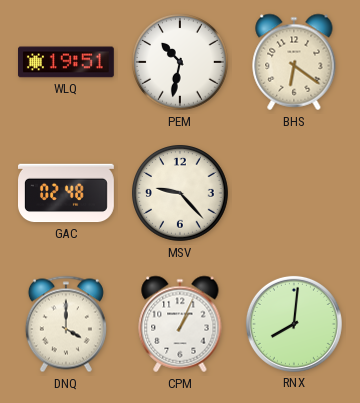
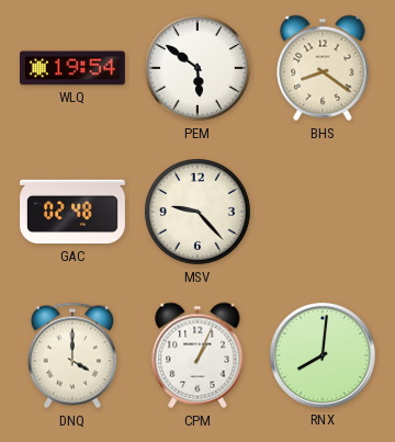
WLQ: 19:51 -> 19:54 (74, 68)
PEM: 10:32 -> 5:51 (199, 69)
BHS: 6:21 -> 8:21 (323, 68)
